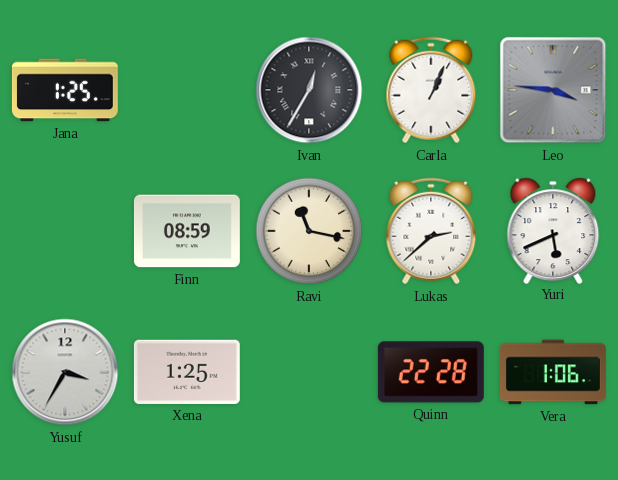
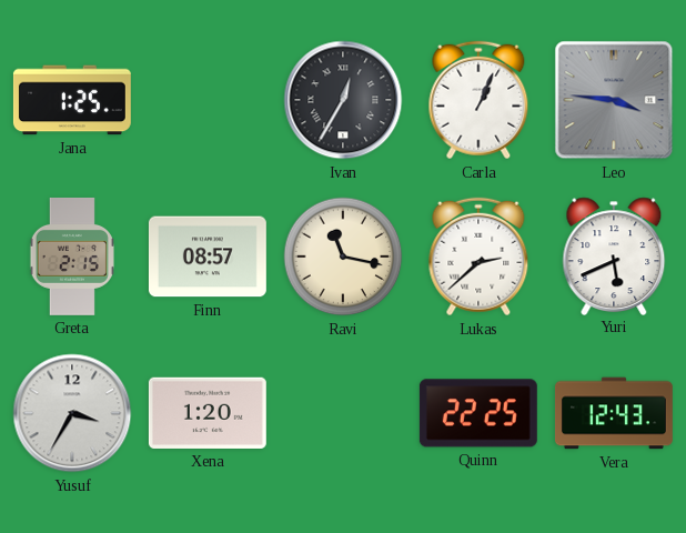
Greta: none -> 2:15 (72, 257)
Finn: 08:59 -> 08:57 (208, 257)
Xena: 1:25 -> 1:20 (208, 413)
Quinn: 22:28 -> 22:25 (478, 413)
Vera: 1:06 -> 12:43 (614, 413)
